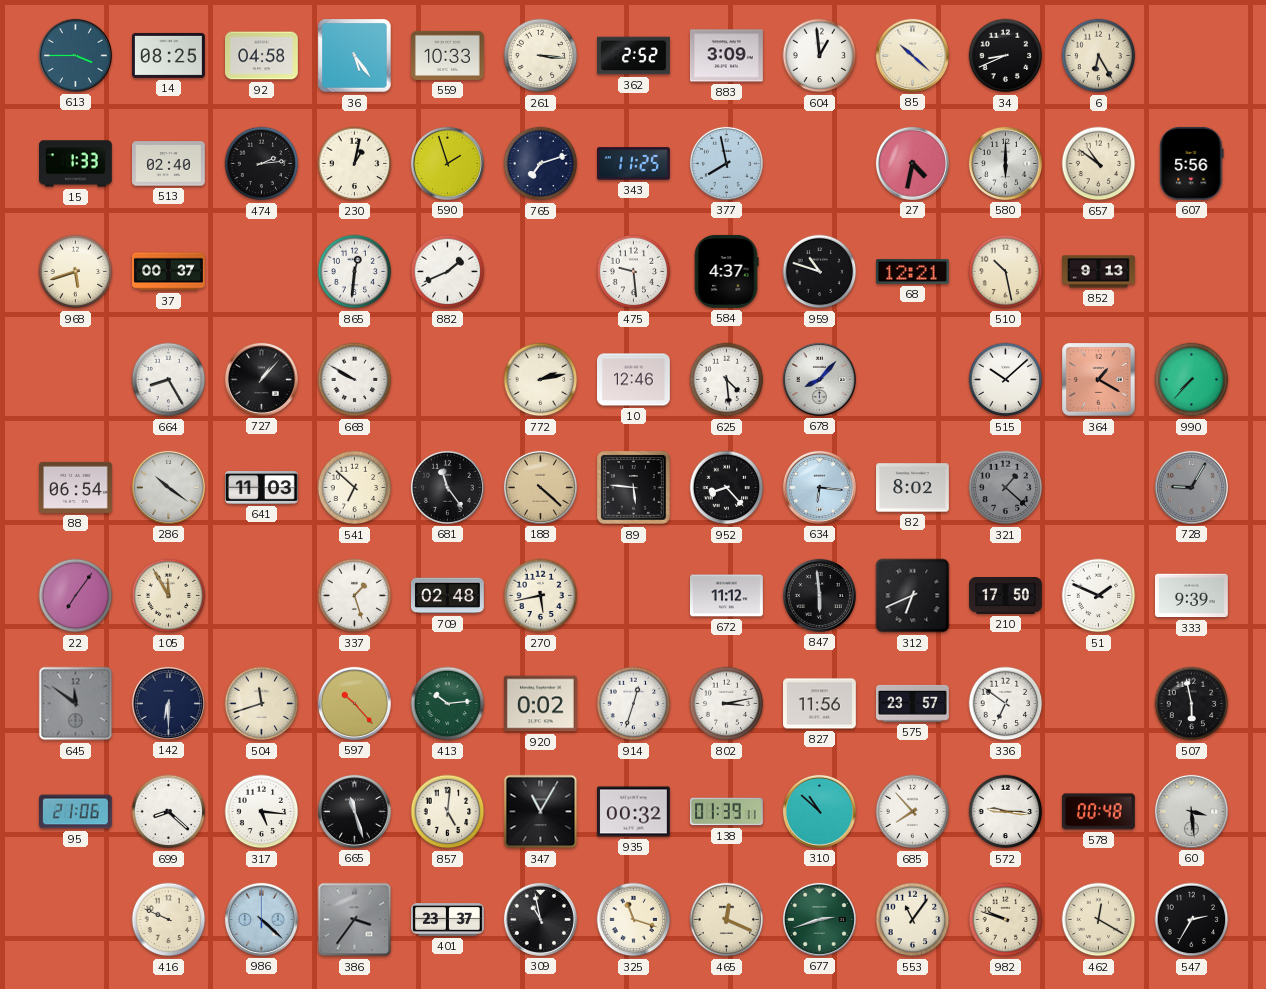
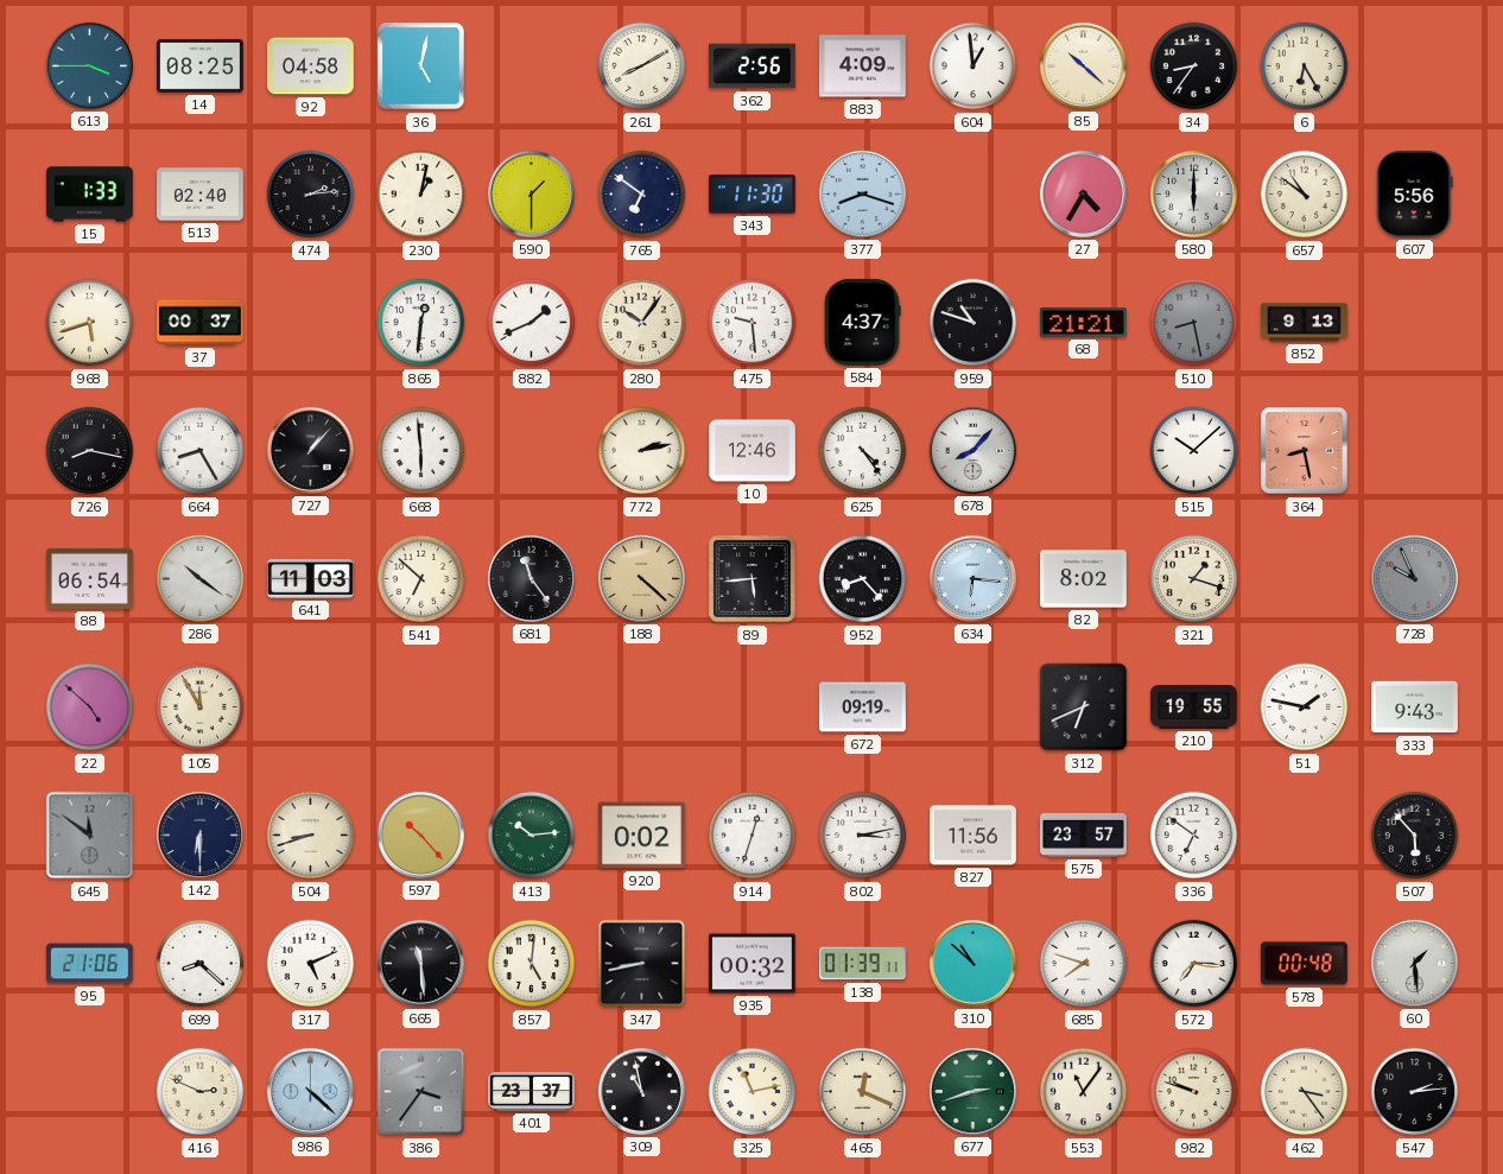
36: 5:24 -> 5:02 (421, 66)
559: 10:33 -> none (448, 55)
261: 3:16 -> 8:10 (642, 66)
362: 2:52 -> 2:56 (753, 66)
883: 3:09 -> 4:09 (863, 66)
34: 8:41 -> 8:36 (1194, 66)
590: 1:57 -> 1:30 (531, 193)
765: 7:12 -> 6:51 (642, 195)
343: 11:25 -> 11:30 (753, 195)
377: 7:58 -> 8:18 (862, 193)
27: 4:32 -> 4:35 (1083, 193)
280: none -> 10:06 (642, 323)
68: 12:21 -> 21:21 (1084, 323)
510: 10:28 -> 8:28 (1194, 323)
510 dial: cream -> grey (1194, 323)
726: none -> 8:17 (90, 451)
668: 9:50 -> 5:59 (421, 451)
625: 4:29 -> 4:24 (863, 451)
364: 1:20 -> 8:28 (1305, 451)
990: 7:37 -> none (1192, 380)
89: 5:46 -> 5:44 (753, 579)
321: 1:22 -> 1:18 (1194, 579)
321 dial: grey -> cream (1194, 579)
728: 9:05 -> 9:56 (1414, 578)
22: 7:06 -> 4:52 (90, 707)
337: 1:27 -> none (355, 596)
709: 02:48 -> none (448, 596)
270: 5:43 -> none (541, 596)
672: 11:12 -> 09:19 (863, 707)
847: 5:59 -> none (819, 595)
210: 17:50 -> 19:55 (1194, 707)
51: 1:49 -> 1:47 (1305, 707)
333: 9:39 -> 9:43 (1415, 707)
504: 11:42 -> 8:42 (311, 836)
507: 5:58 -> 5:53 (1415, 836)
317: 5:16 -> 5:11 (311, 964)
665: 11:27 -> 11:29 (420, 963)
347: 11:05 -> 8:43 (642, 964)
685: 7:53 -> 7:48 (1084, 964)
572: 9:16 -> 7:16 (1194, 964)
60: 3:29 -> 1:29 (1414, 963)
416: 9:49 -> 2:49 (201, 1092)
325: 11:18 -> 11:13 (753, 1092)
462: 12:20 -> 3:24 (1305, 1092)
547: 2:35 -> 2:14 (1415, 1092)
